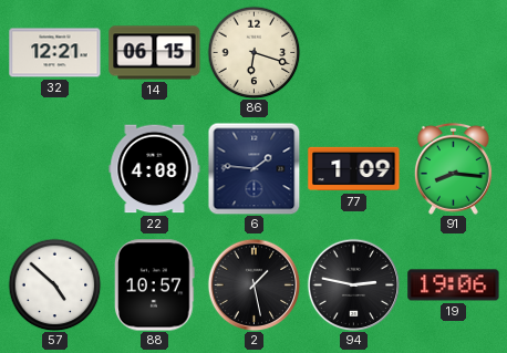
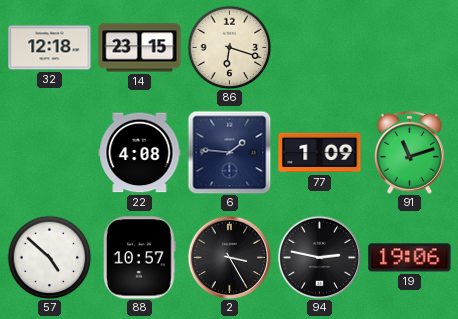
32: 12:21 -> 12:18 (50, 48)
14: 06:15 -> 23:15 (140, 48)
91: 8:16 -> 11:12 (409, 152)
2: 1:28 -> 3:25 (229, 257)
